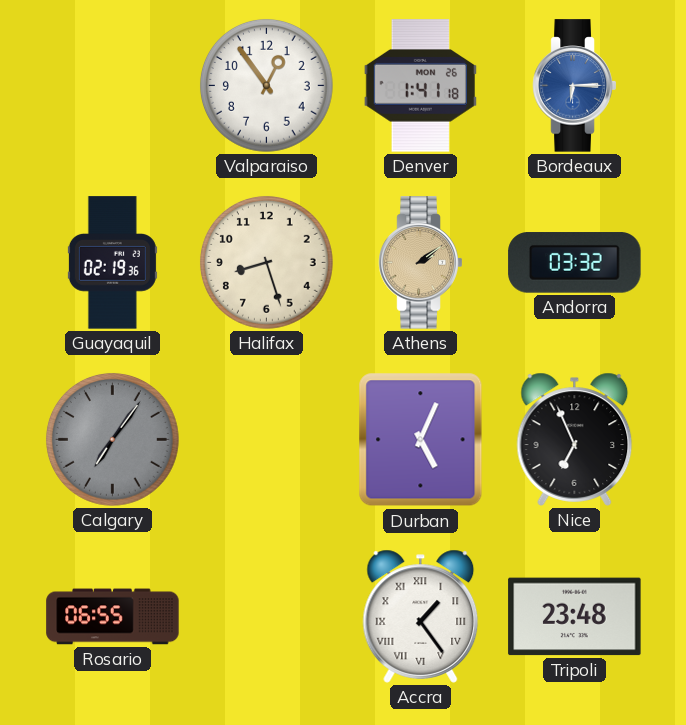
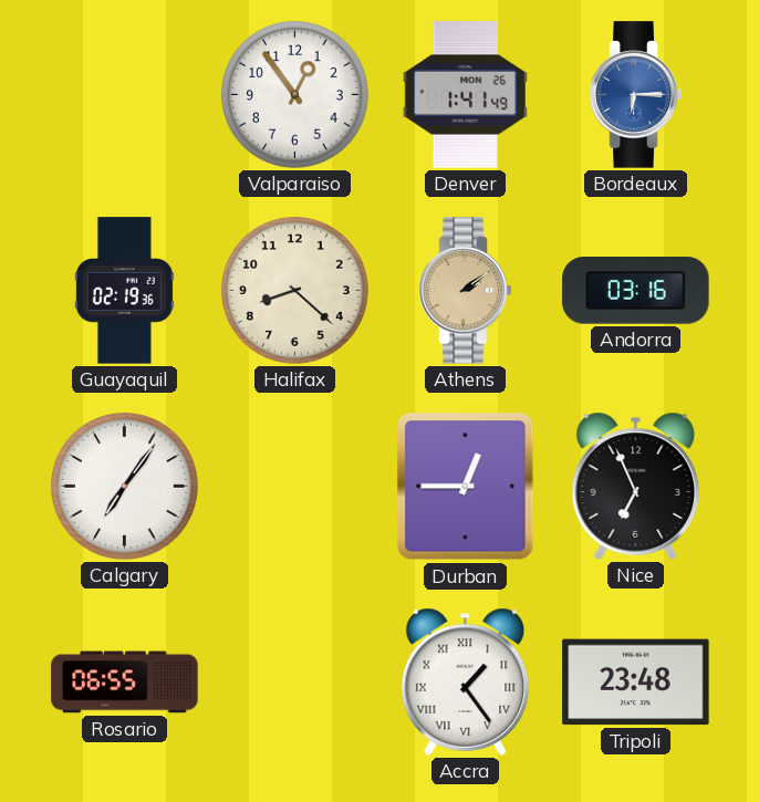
Denver: 1:41:18 -> 1:41:49 (465, 95)
Halifax: 8:27 -> 8:22 (294, 290)
Andorra: 03:32 -> 03:16 (636, 291)
Calgary dial: grey -> white (124, 486)
Durban: 5:04 -> 12:45 (466, 487)
